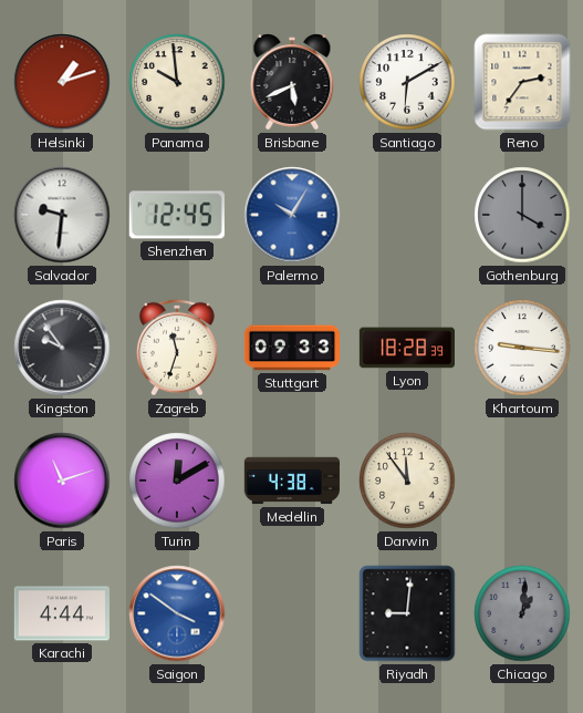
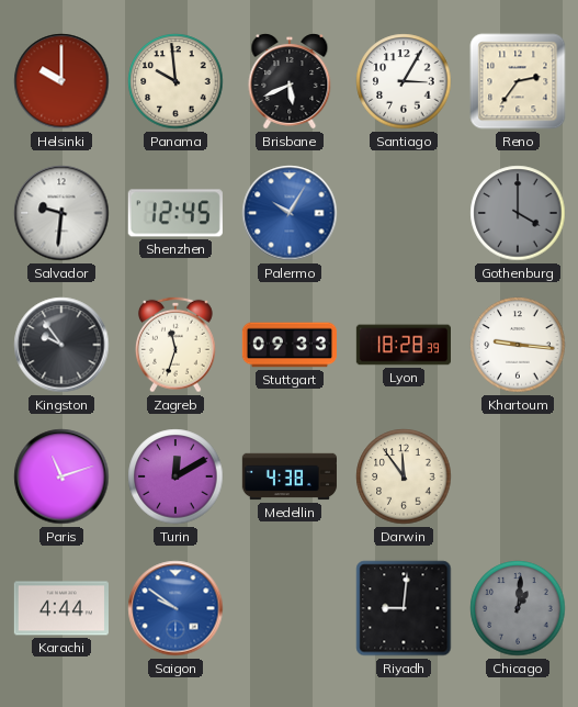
Helsinki: 1:12 -> 10:00 (61, 81)
Santiago: 6:10 -> 3:05 (404, 81)
Saigon: 3:51 -> 9:51 (175, 608)
